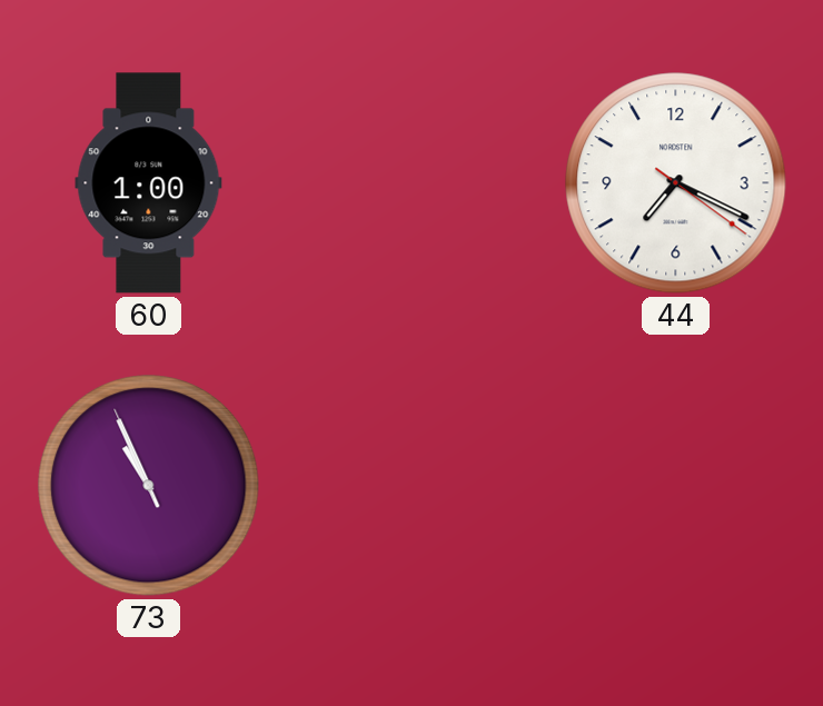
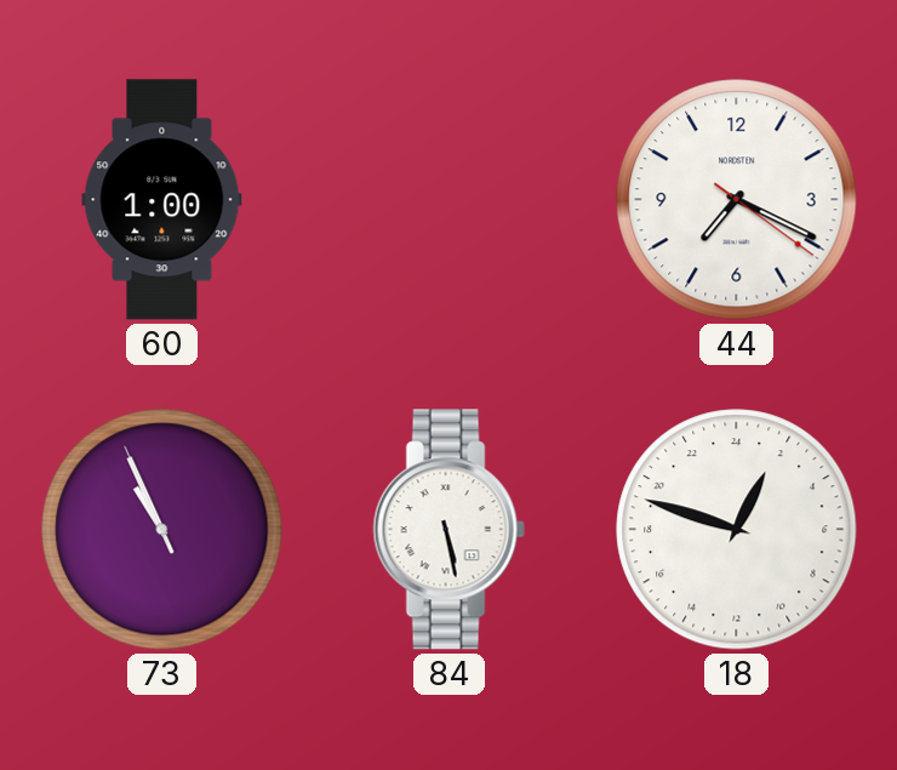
84: none -> 5:28 (448, 530)
18: none -> 1:48 (737, 530)
